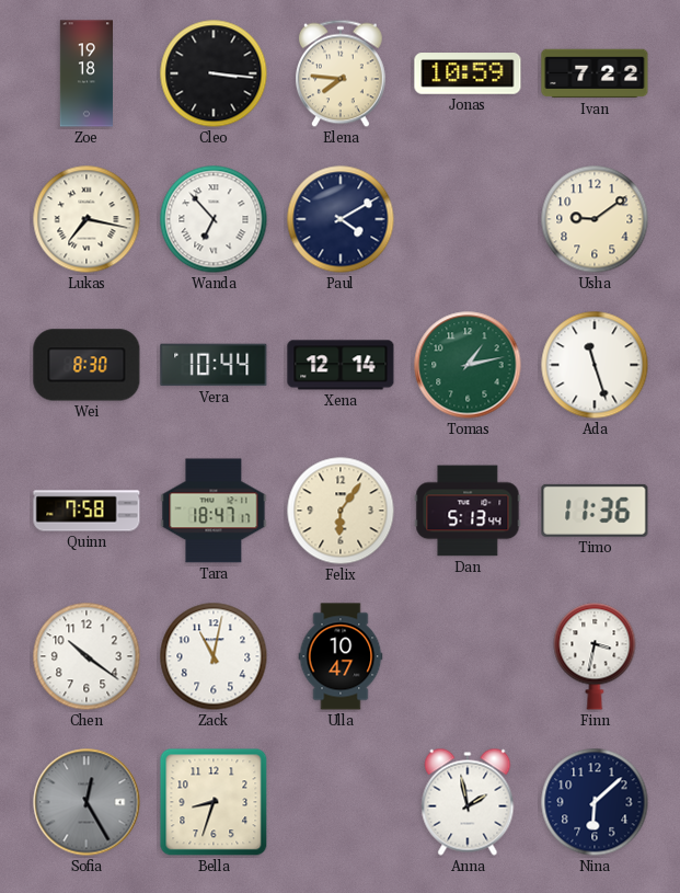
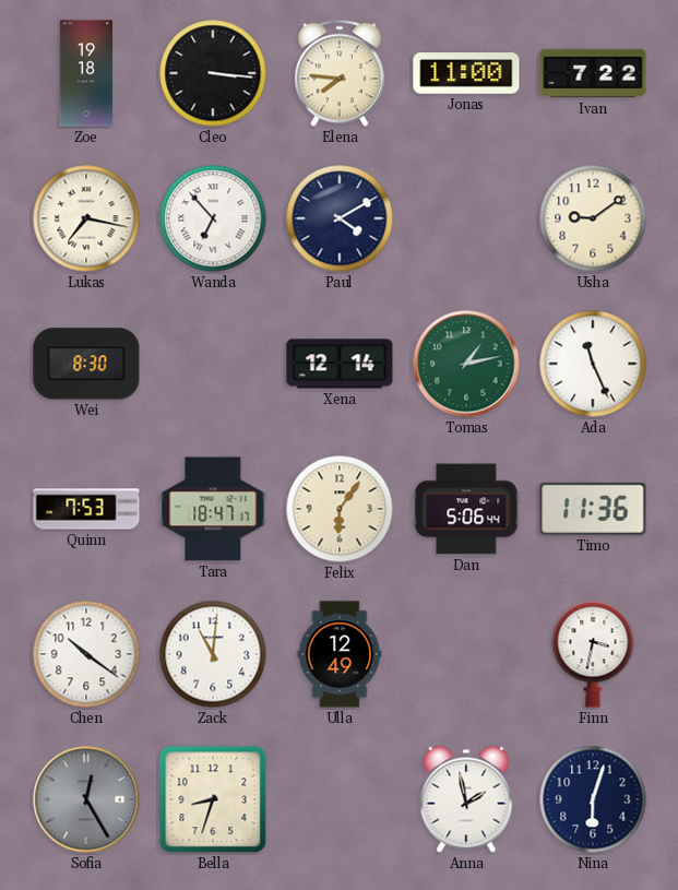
Jonas: 10:59 -> 11:00 (466, 73)
Vera: 10:44 -> none (214, 365)
Ada: 11:27 -> 11:26 (593, 364)
Quinn: 7:58 -> 7:53 (86, 509)
Dan: 5:13 -> 5:06 (466, 509)
Zack: 11:02 -> 11:01 (213, 654)
Ulla: 10:47 -> 12:49 (340, 654)
Nina: 6:08 -> 6:03 (593, 799)
